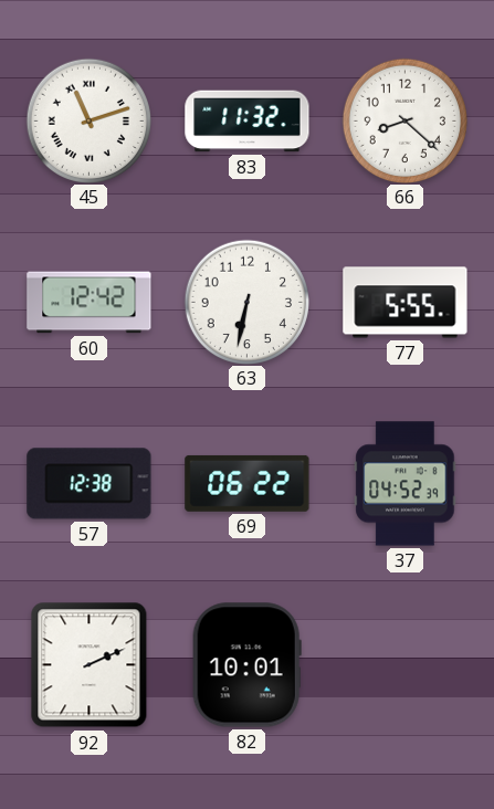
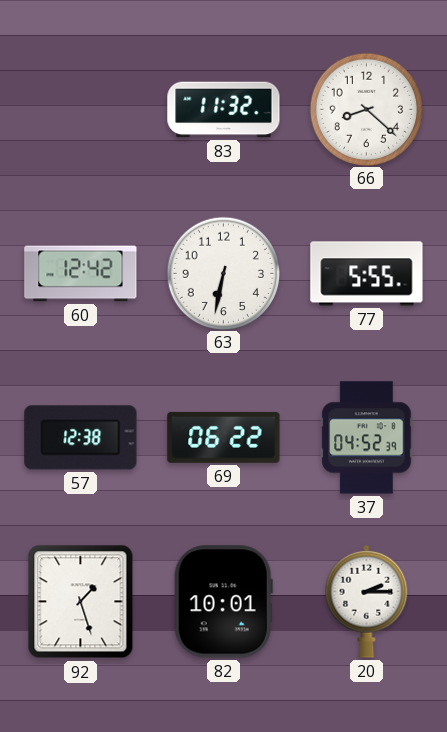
45: 11:12 -> none (88, 120)
92: 2:11 -> 1:27 (81, 602)
20: none -> 2:15 (367, 601)
